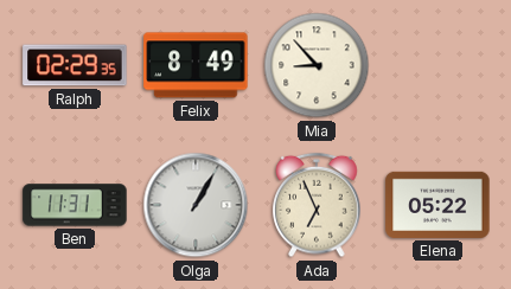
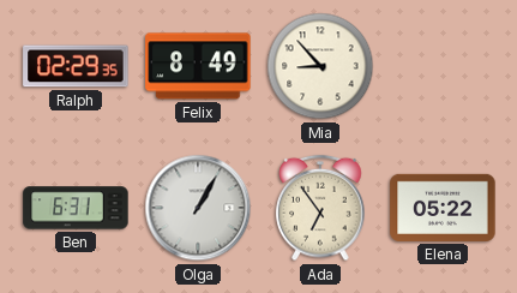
Ben: 11:31 -> 6:31 (76, 208)
Ada: 6:56 -> 6:54 (320, 208)
